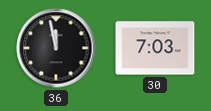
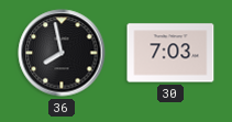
36: 11:58 -> 7:58 (62, 53)
